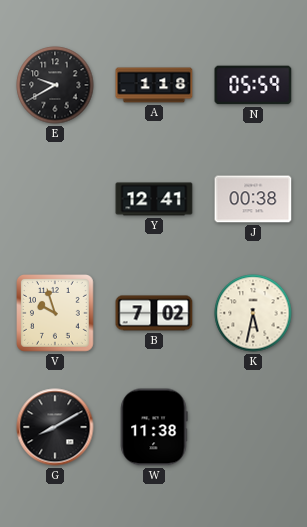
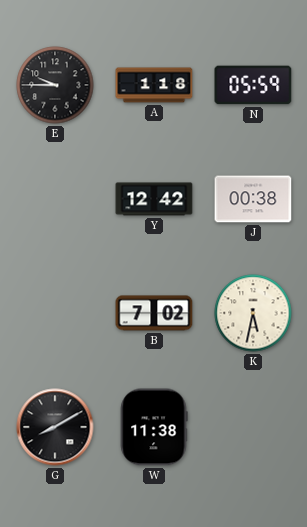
E: 9:40 -> 9:45 (55, 85)
Y: 12:41 -> 12:42 (154, 199)
V: 9:57 -> none (56, 314)
